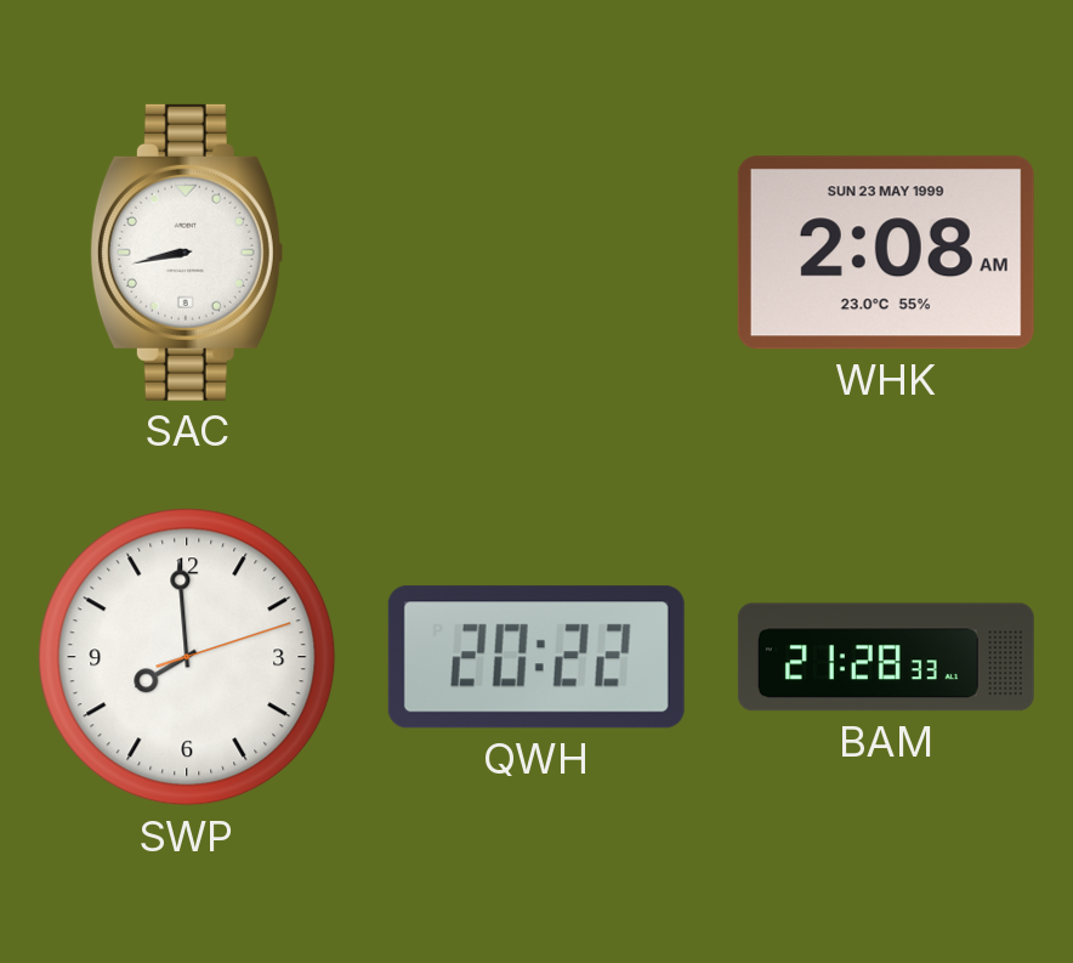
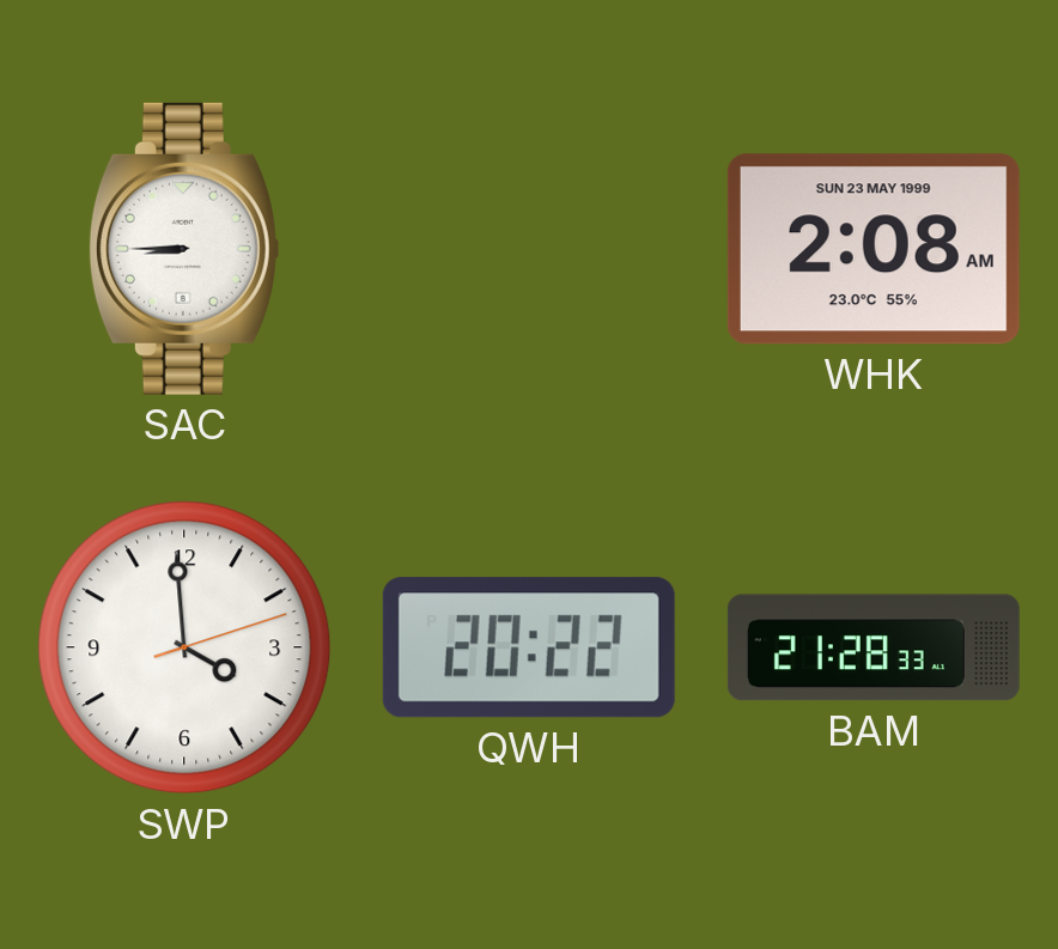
SAC: 8:43 -> 8:45 (184, 249)
SWP: 7:59 -> 3:59 (184, 647)
